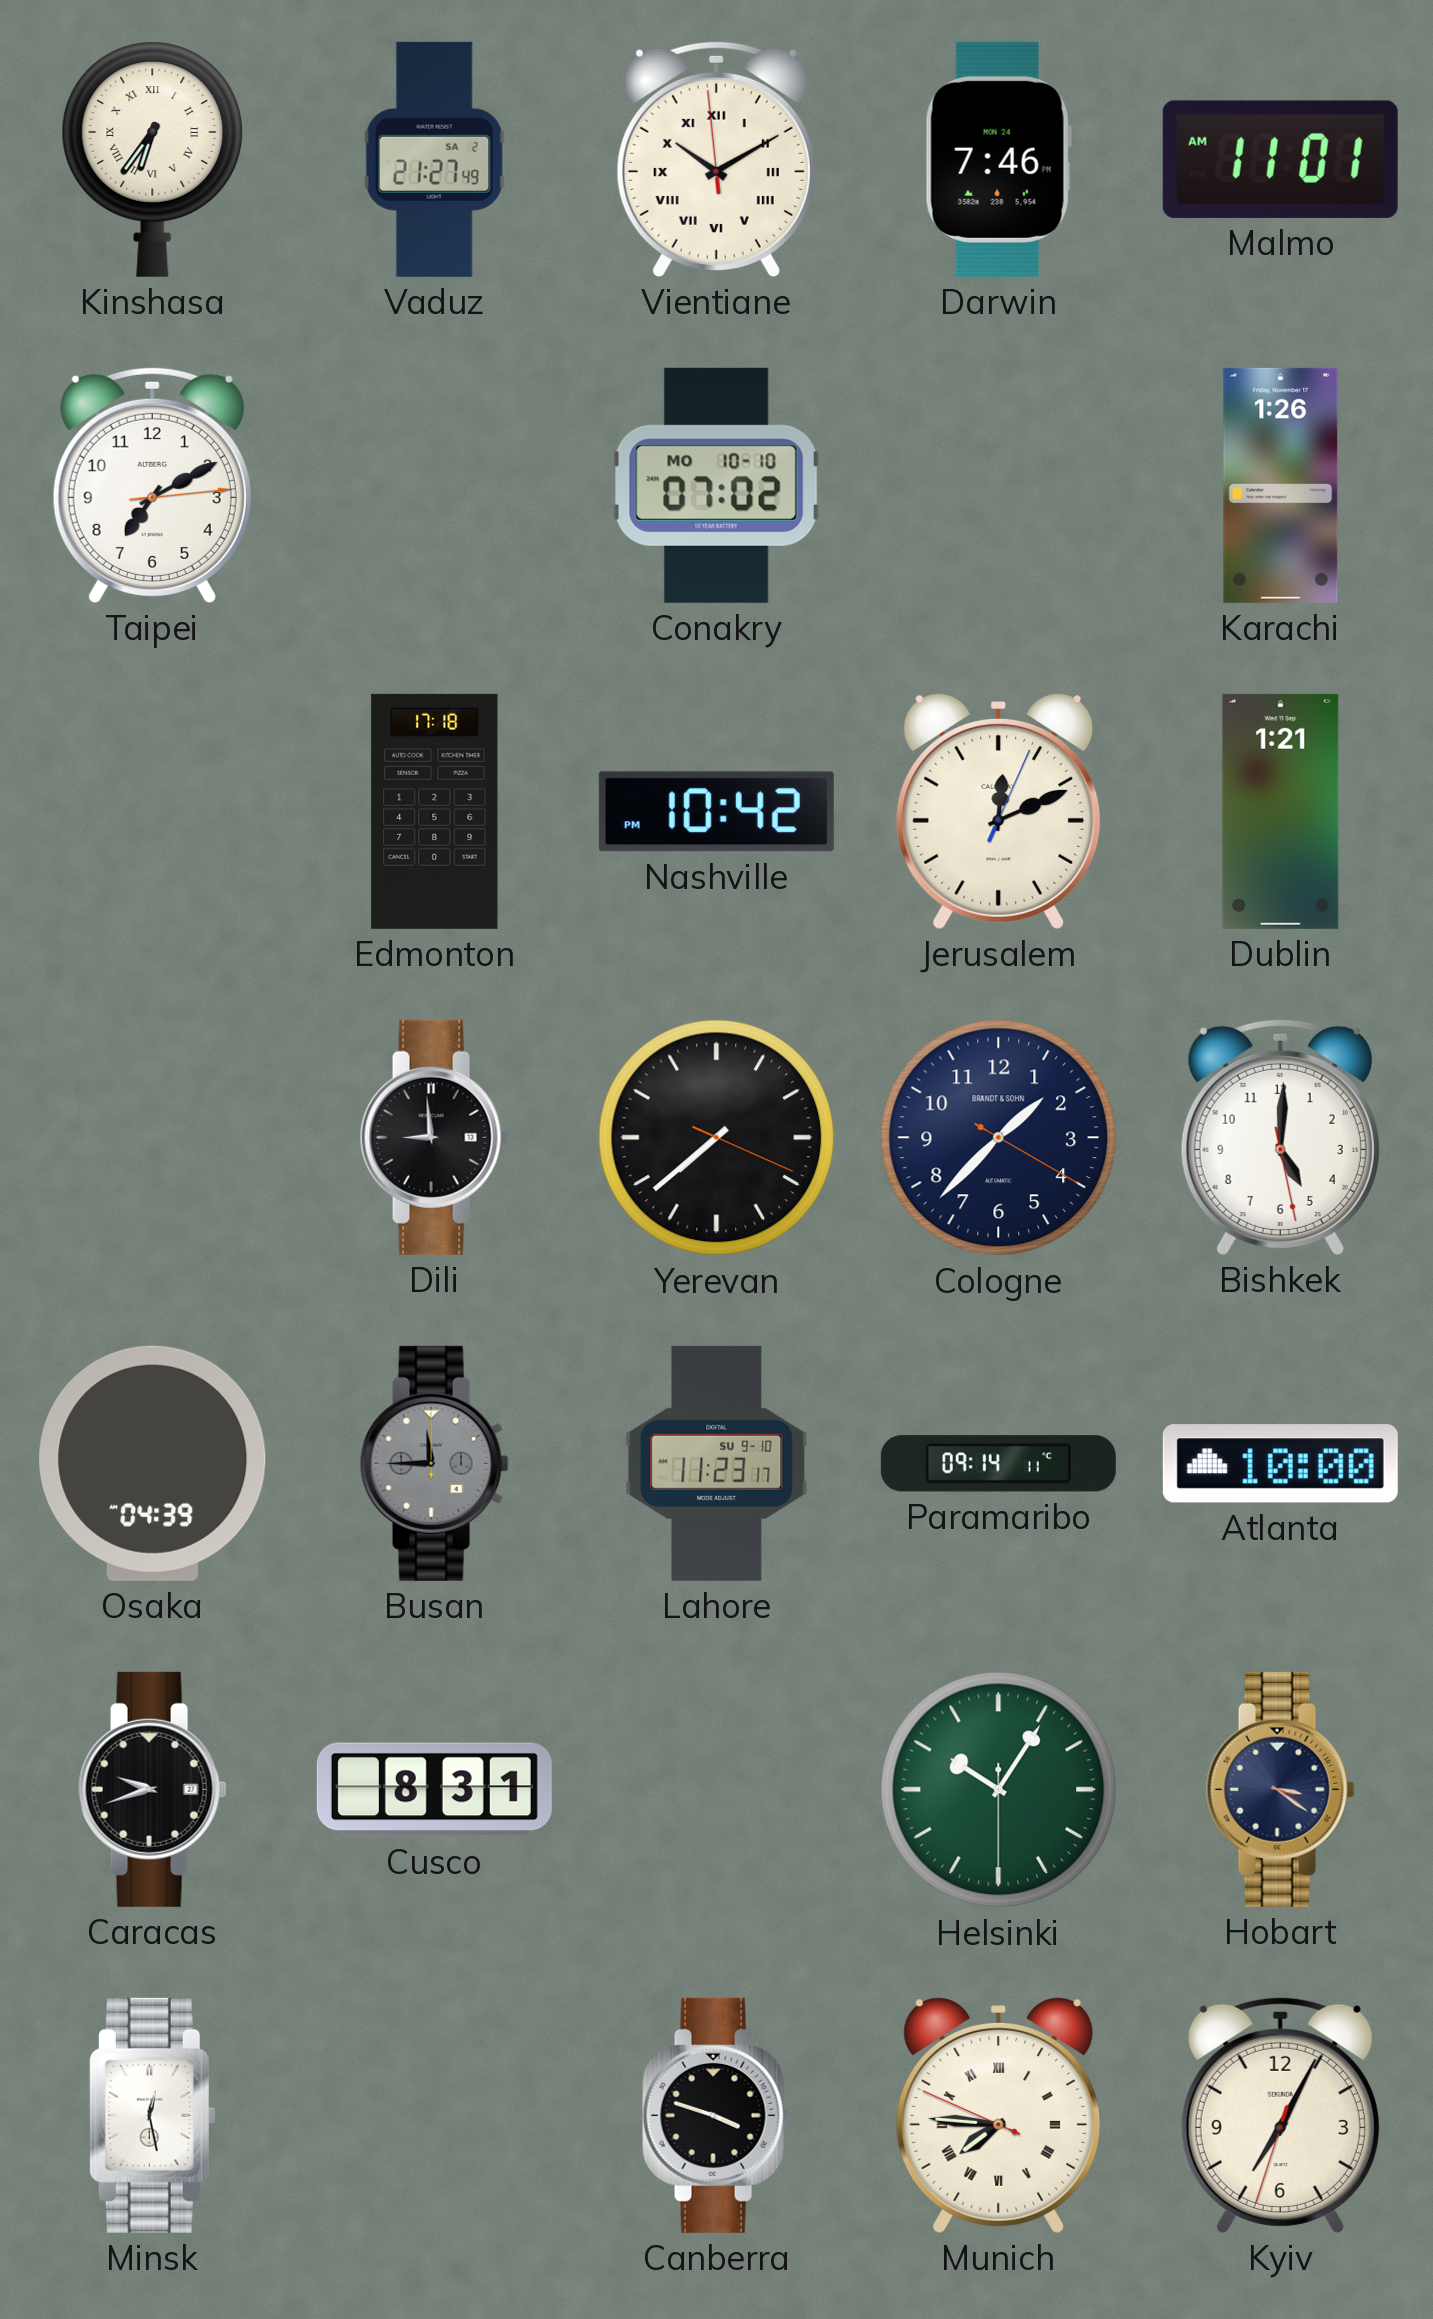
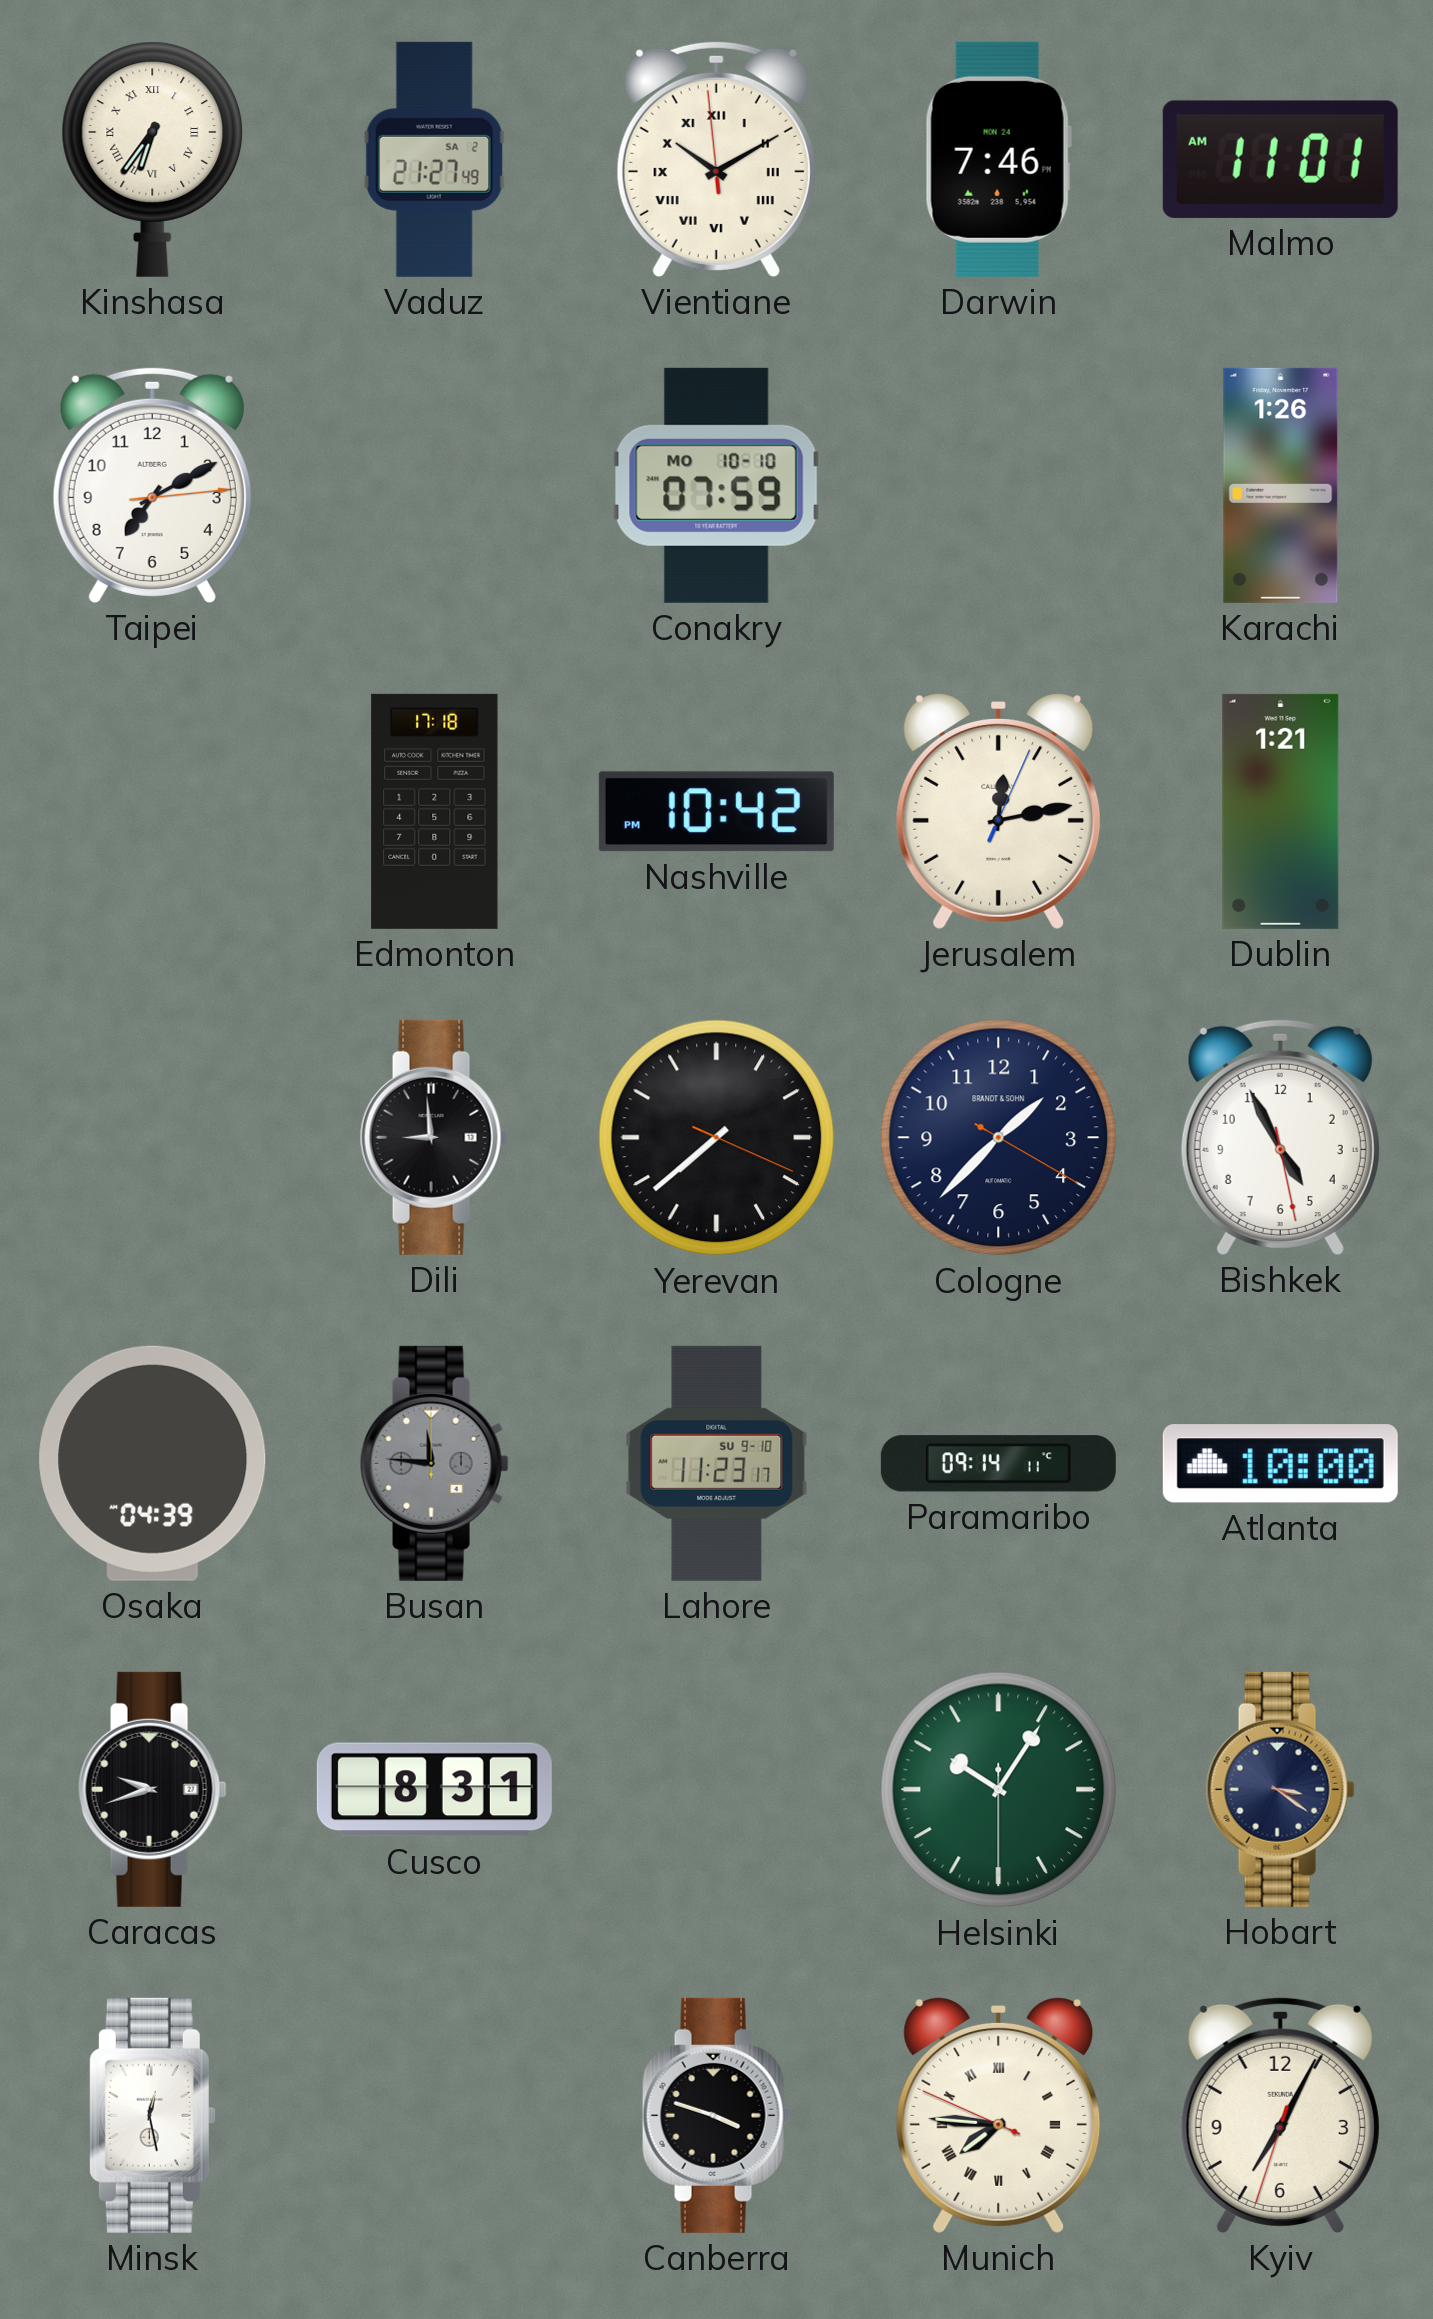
Conakry: 07:02 -> 07:59 (716, 485)
Jerusalem: 12:11 -> 12:13 (999, 812)
Bishkek: 5:00 -> 4:55 (1280, 1137)
Busan: 11:45 -> 11:46 (434, 1463)
